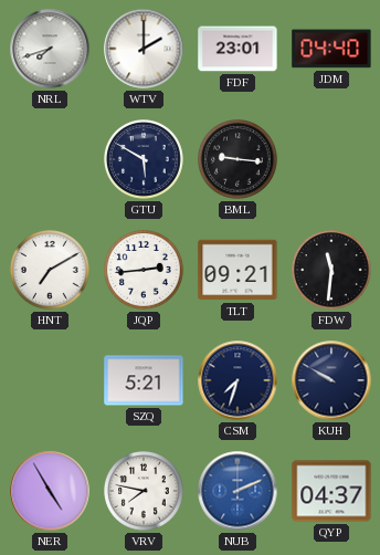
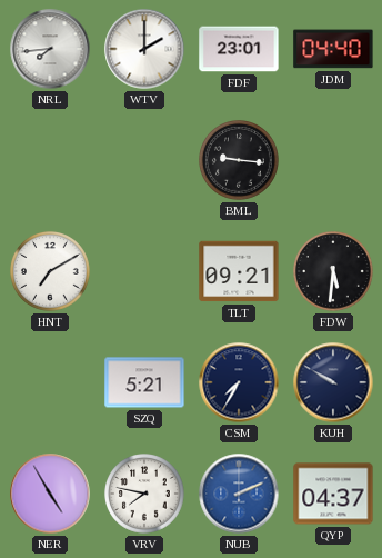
NRL: 7:42 -> 7:44 (50, 49)
GTU: 5:50 -> none (145, 160)
JQP: 2:44 -> none (145, 271)
FDW: 11:31 -> 5:31 (334, 272)
CSM: 7:33 -> 7:35 (239, 382)
